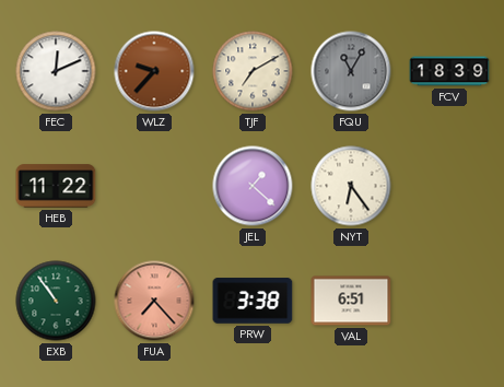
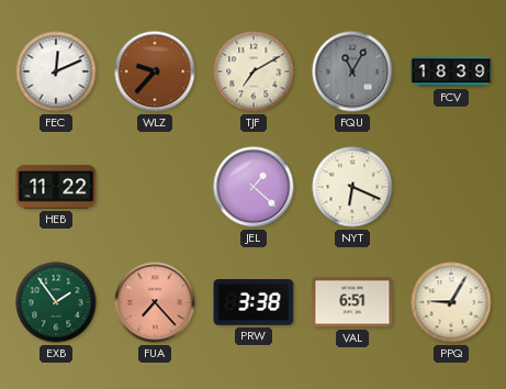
NYT: 6:24 -> 6:19 (352, 187)
EXB: 10:54 -> 1:54 (56, 302)
PPQ: none -> 9:05 (451, 302)
